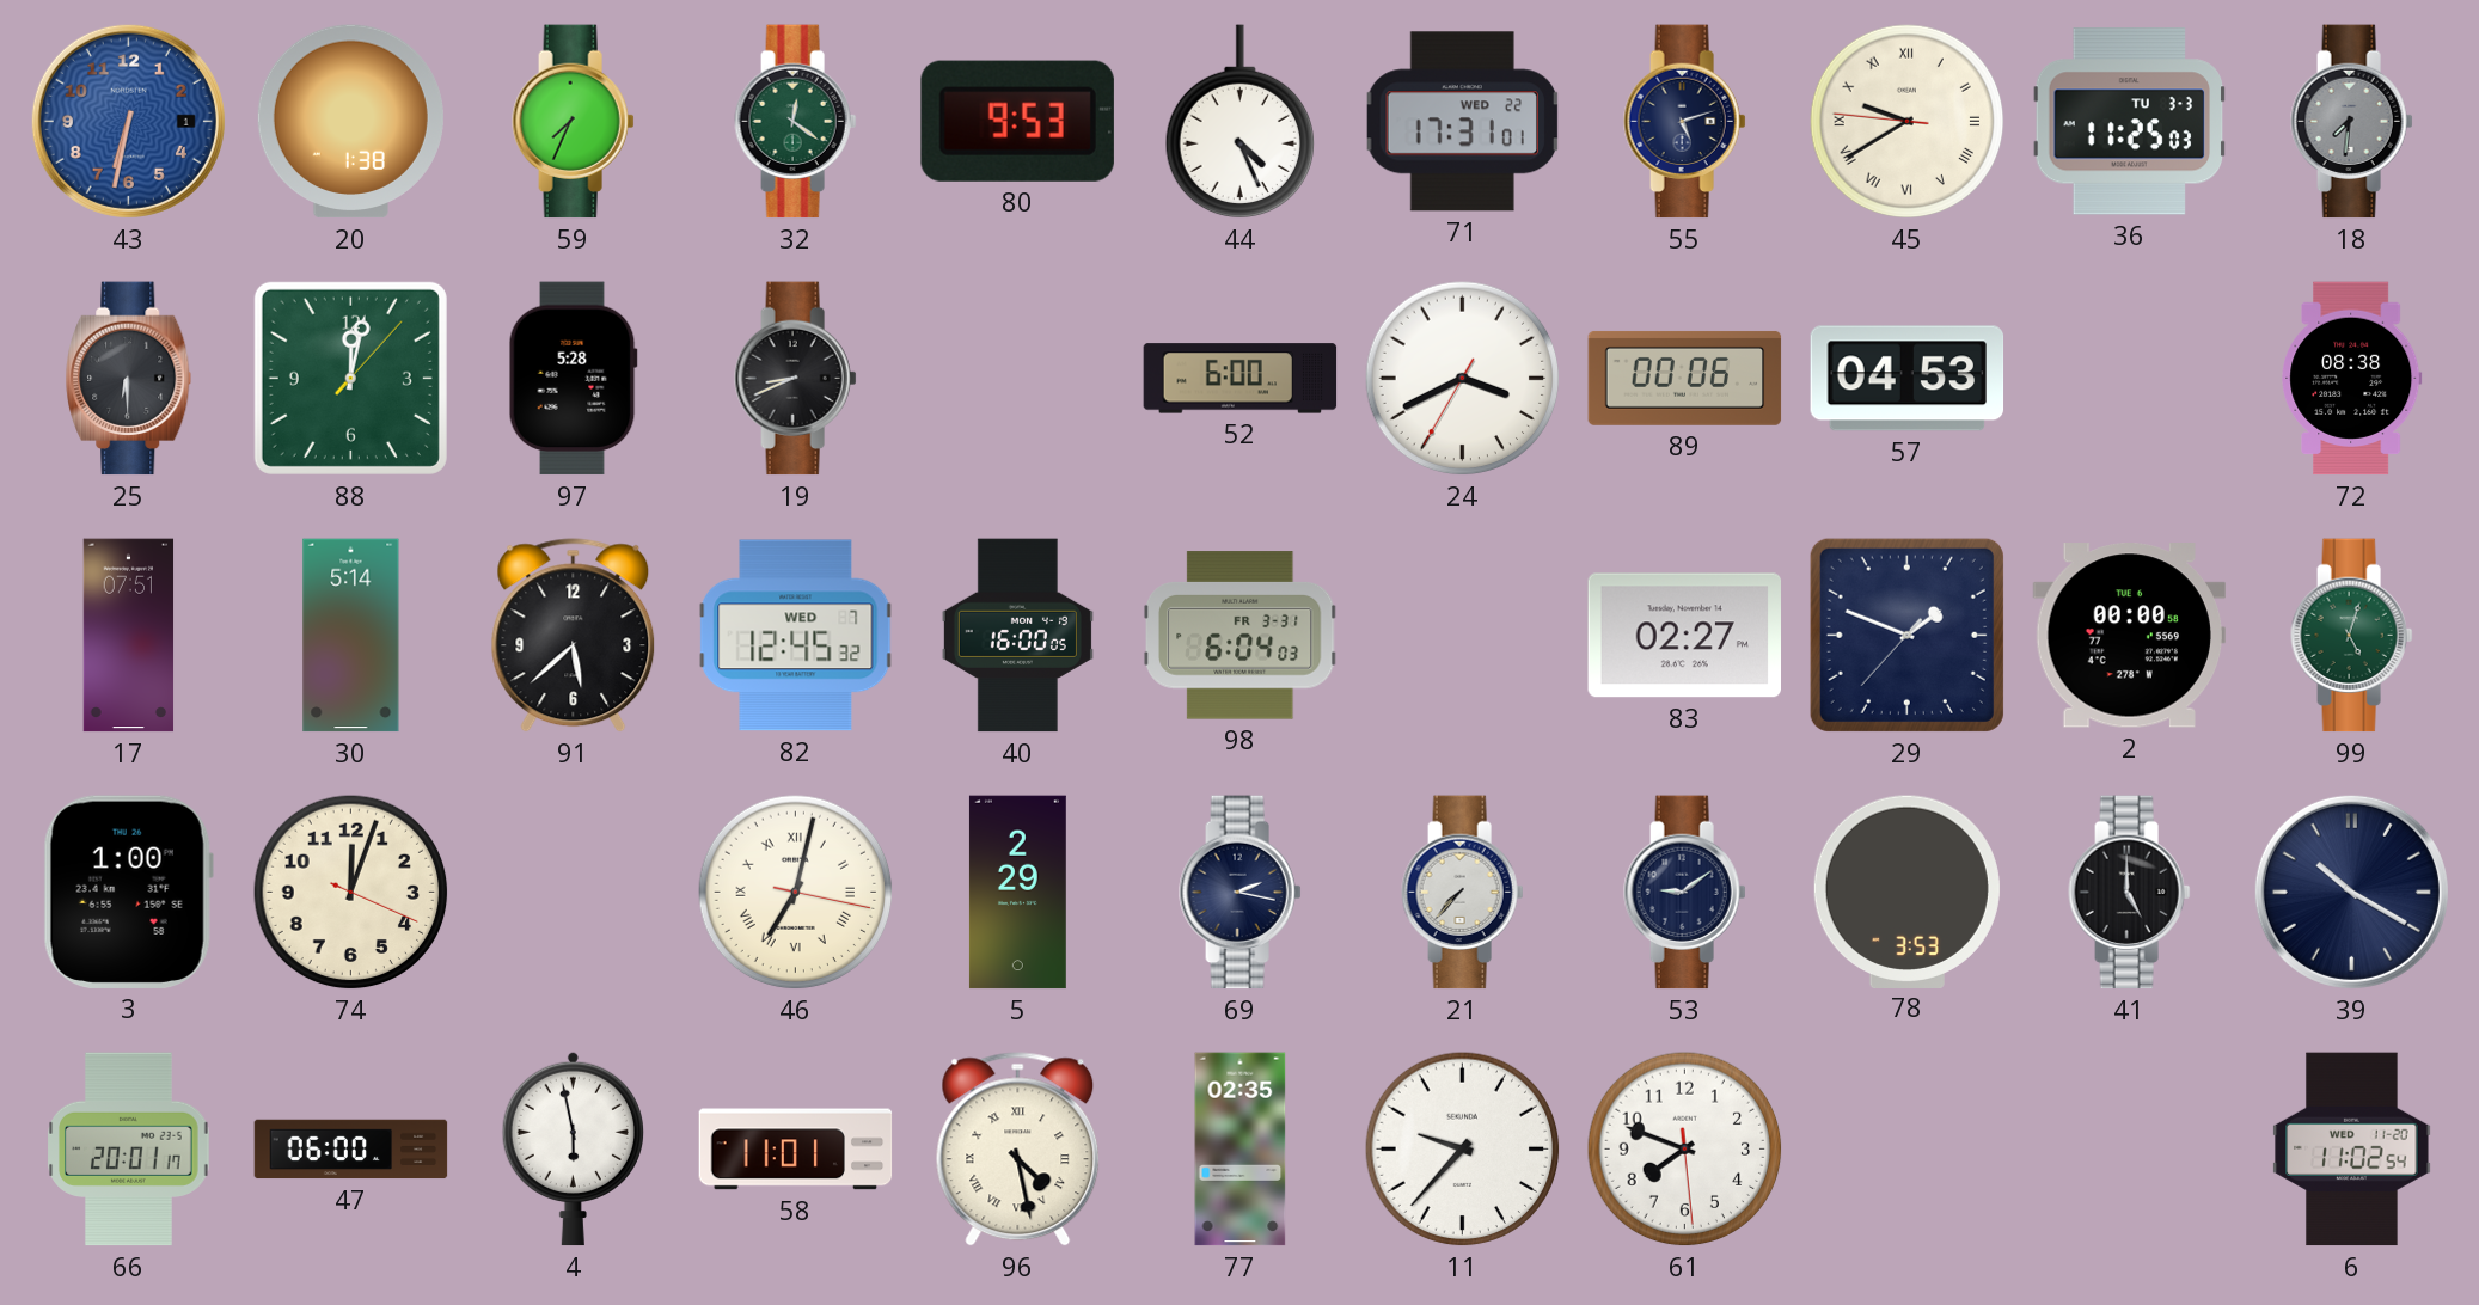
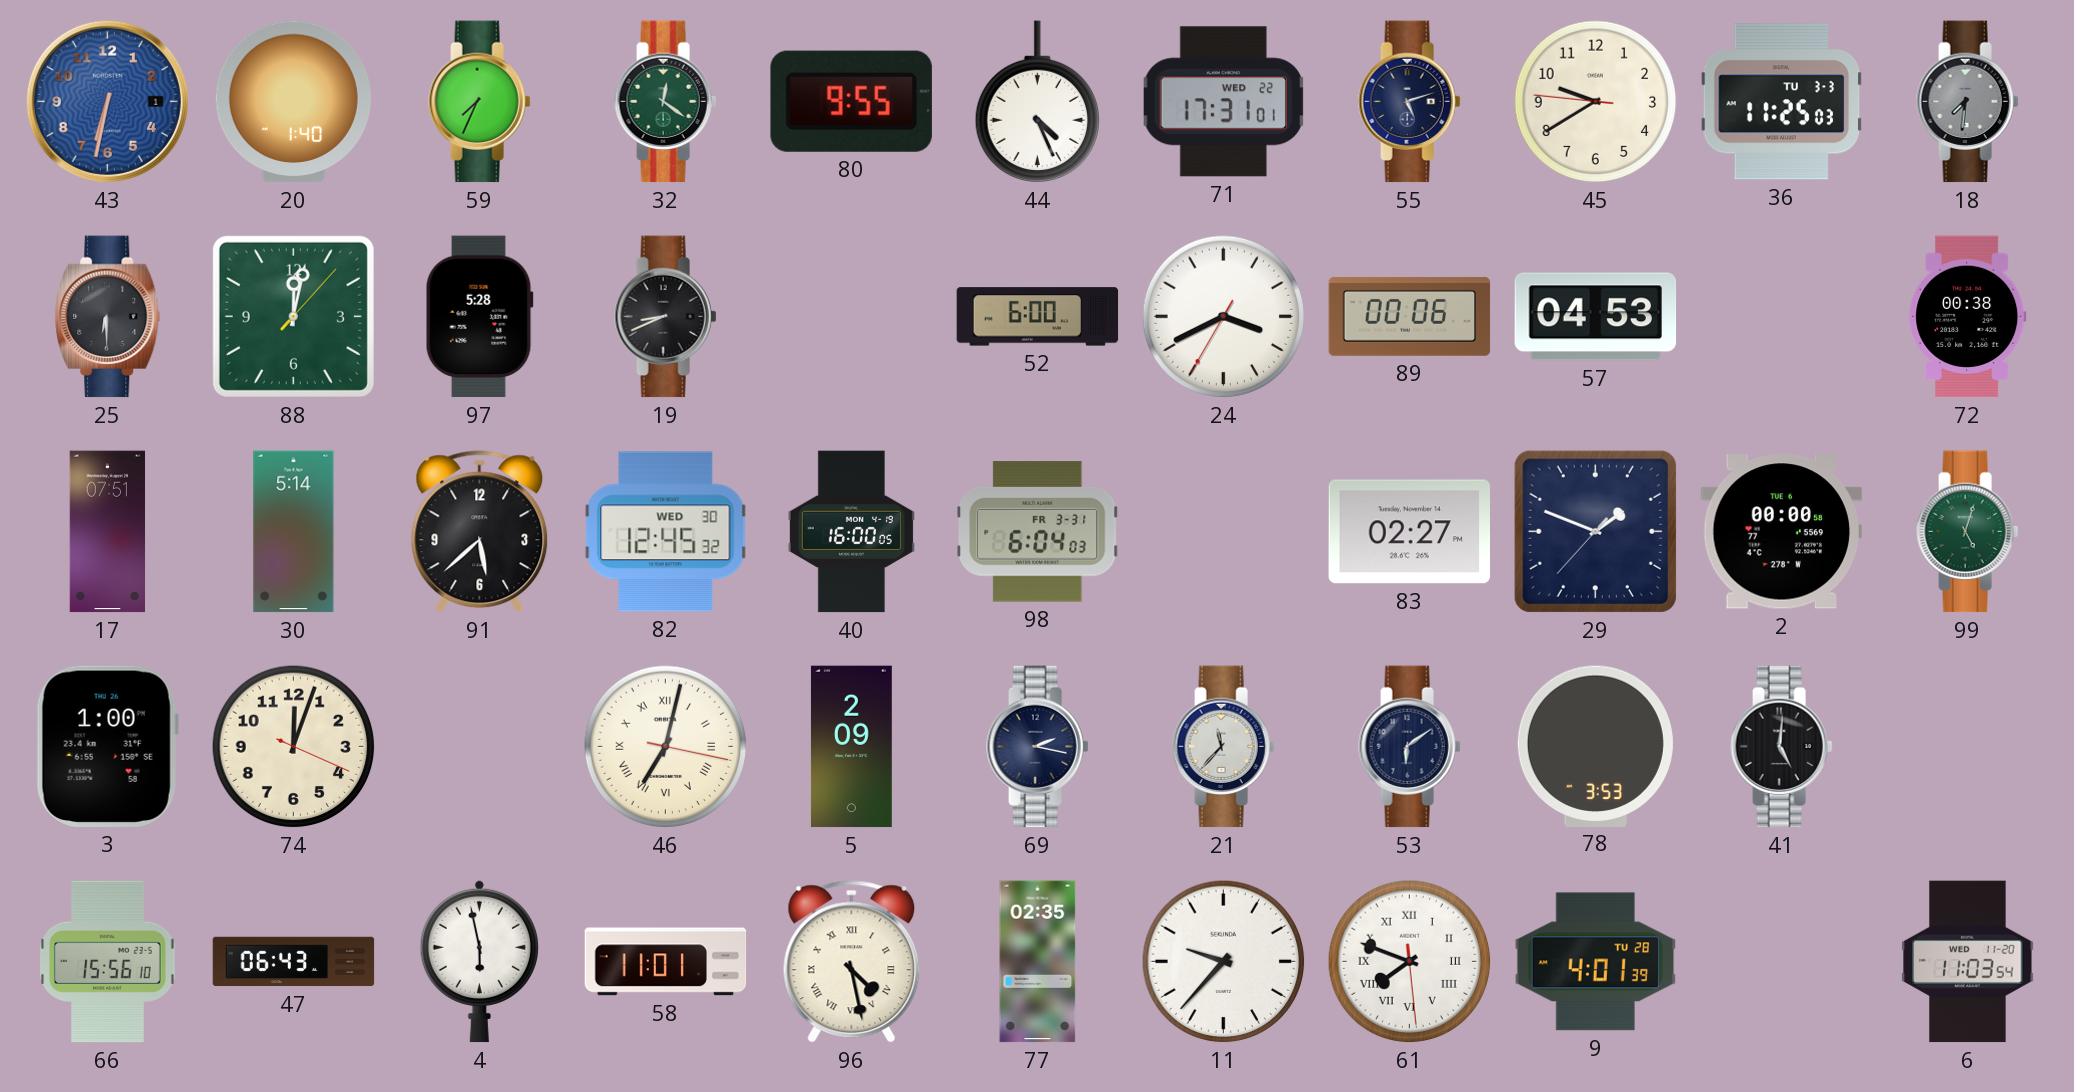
20: 1:38 -> 1:40 (293, 102)
80: 9:53 -> 9:55 (851, 101)
45 numerals: Roman -> Arabic (1596, 102)
72: 08:38 -> 00:38 (1968, 317)
82 date: WED 7 -> WED 30 (666, 532)
5: 2:29 -> 2:09 (851, 747)
21: 7:37 -> 11:37 (1224, 747)
53: 9:09 -> 6:09 (1410, 747)
41: 5:00 -> 5:01 (1782, 747)
39: 10:20 -> none (2351, 892)
66: 20:01 -> 15:56 (108, 962)
47: 06:00 -> 06:43 (294, 962)
61 numerals: Arabic -> Roman (1410, 962)
9: none -> 4:01 (1596, 962)
6: 11:02 -> 11:03 (1968, 962)
